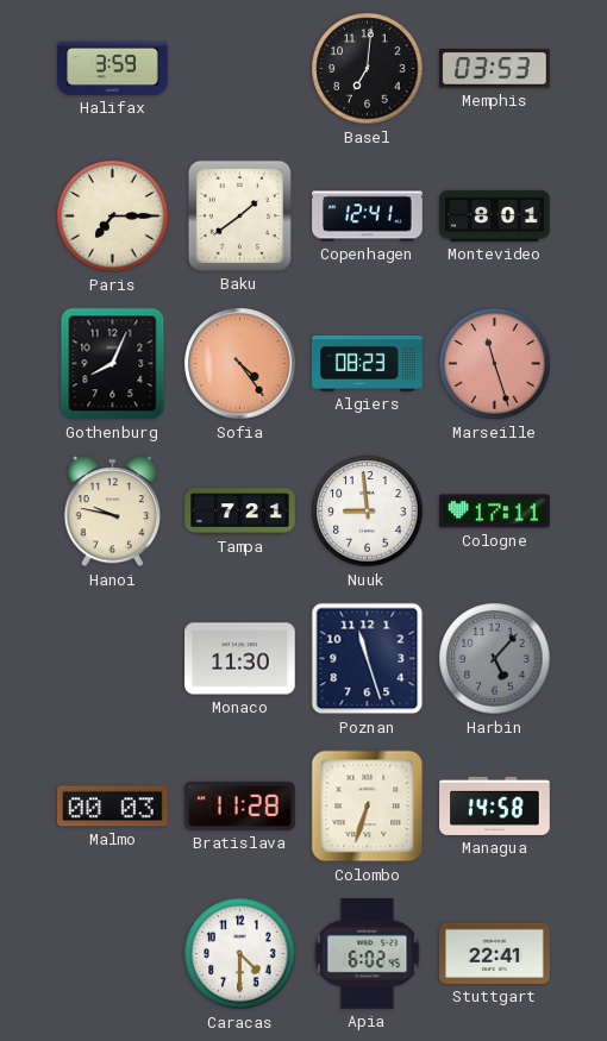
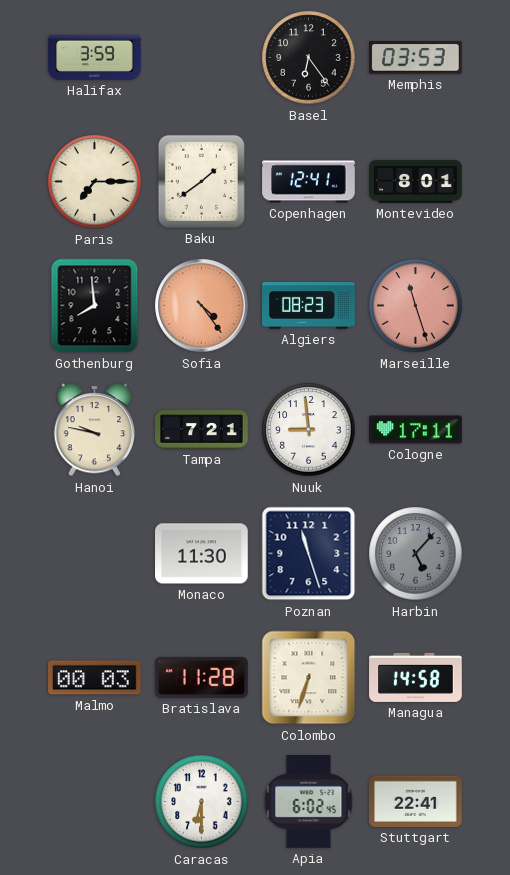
Basel: 7:01 -> 6:24 (309, 58)
Gothenburg: 8:04 -> 7:59 (95, 306)
Caracas: 4:30 -> 6:30 (202, 802)
